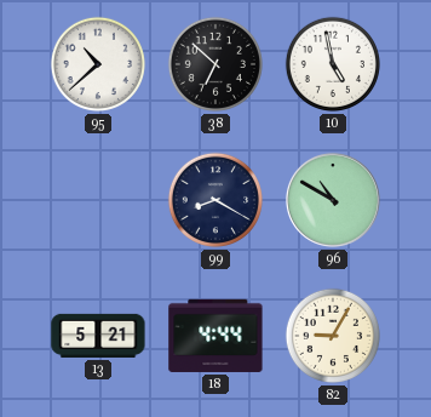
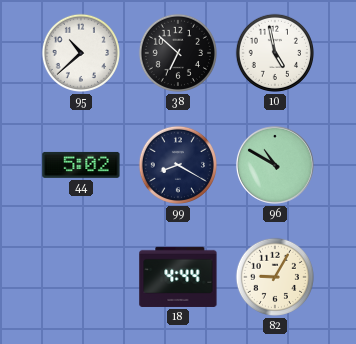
44: none -> 5:02 (81, 165)
13: 5:21 -> none (98, 336)
